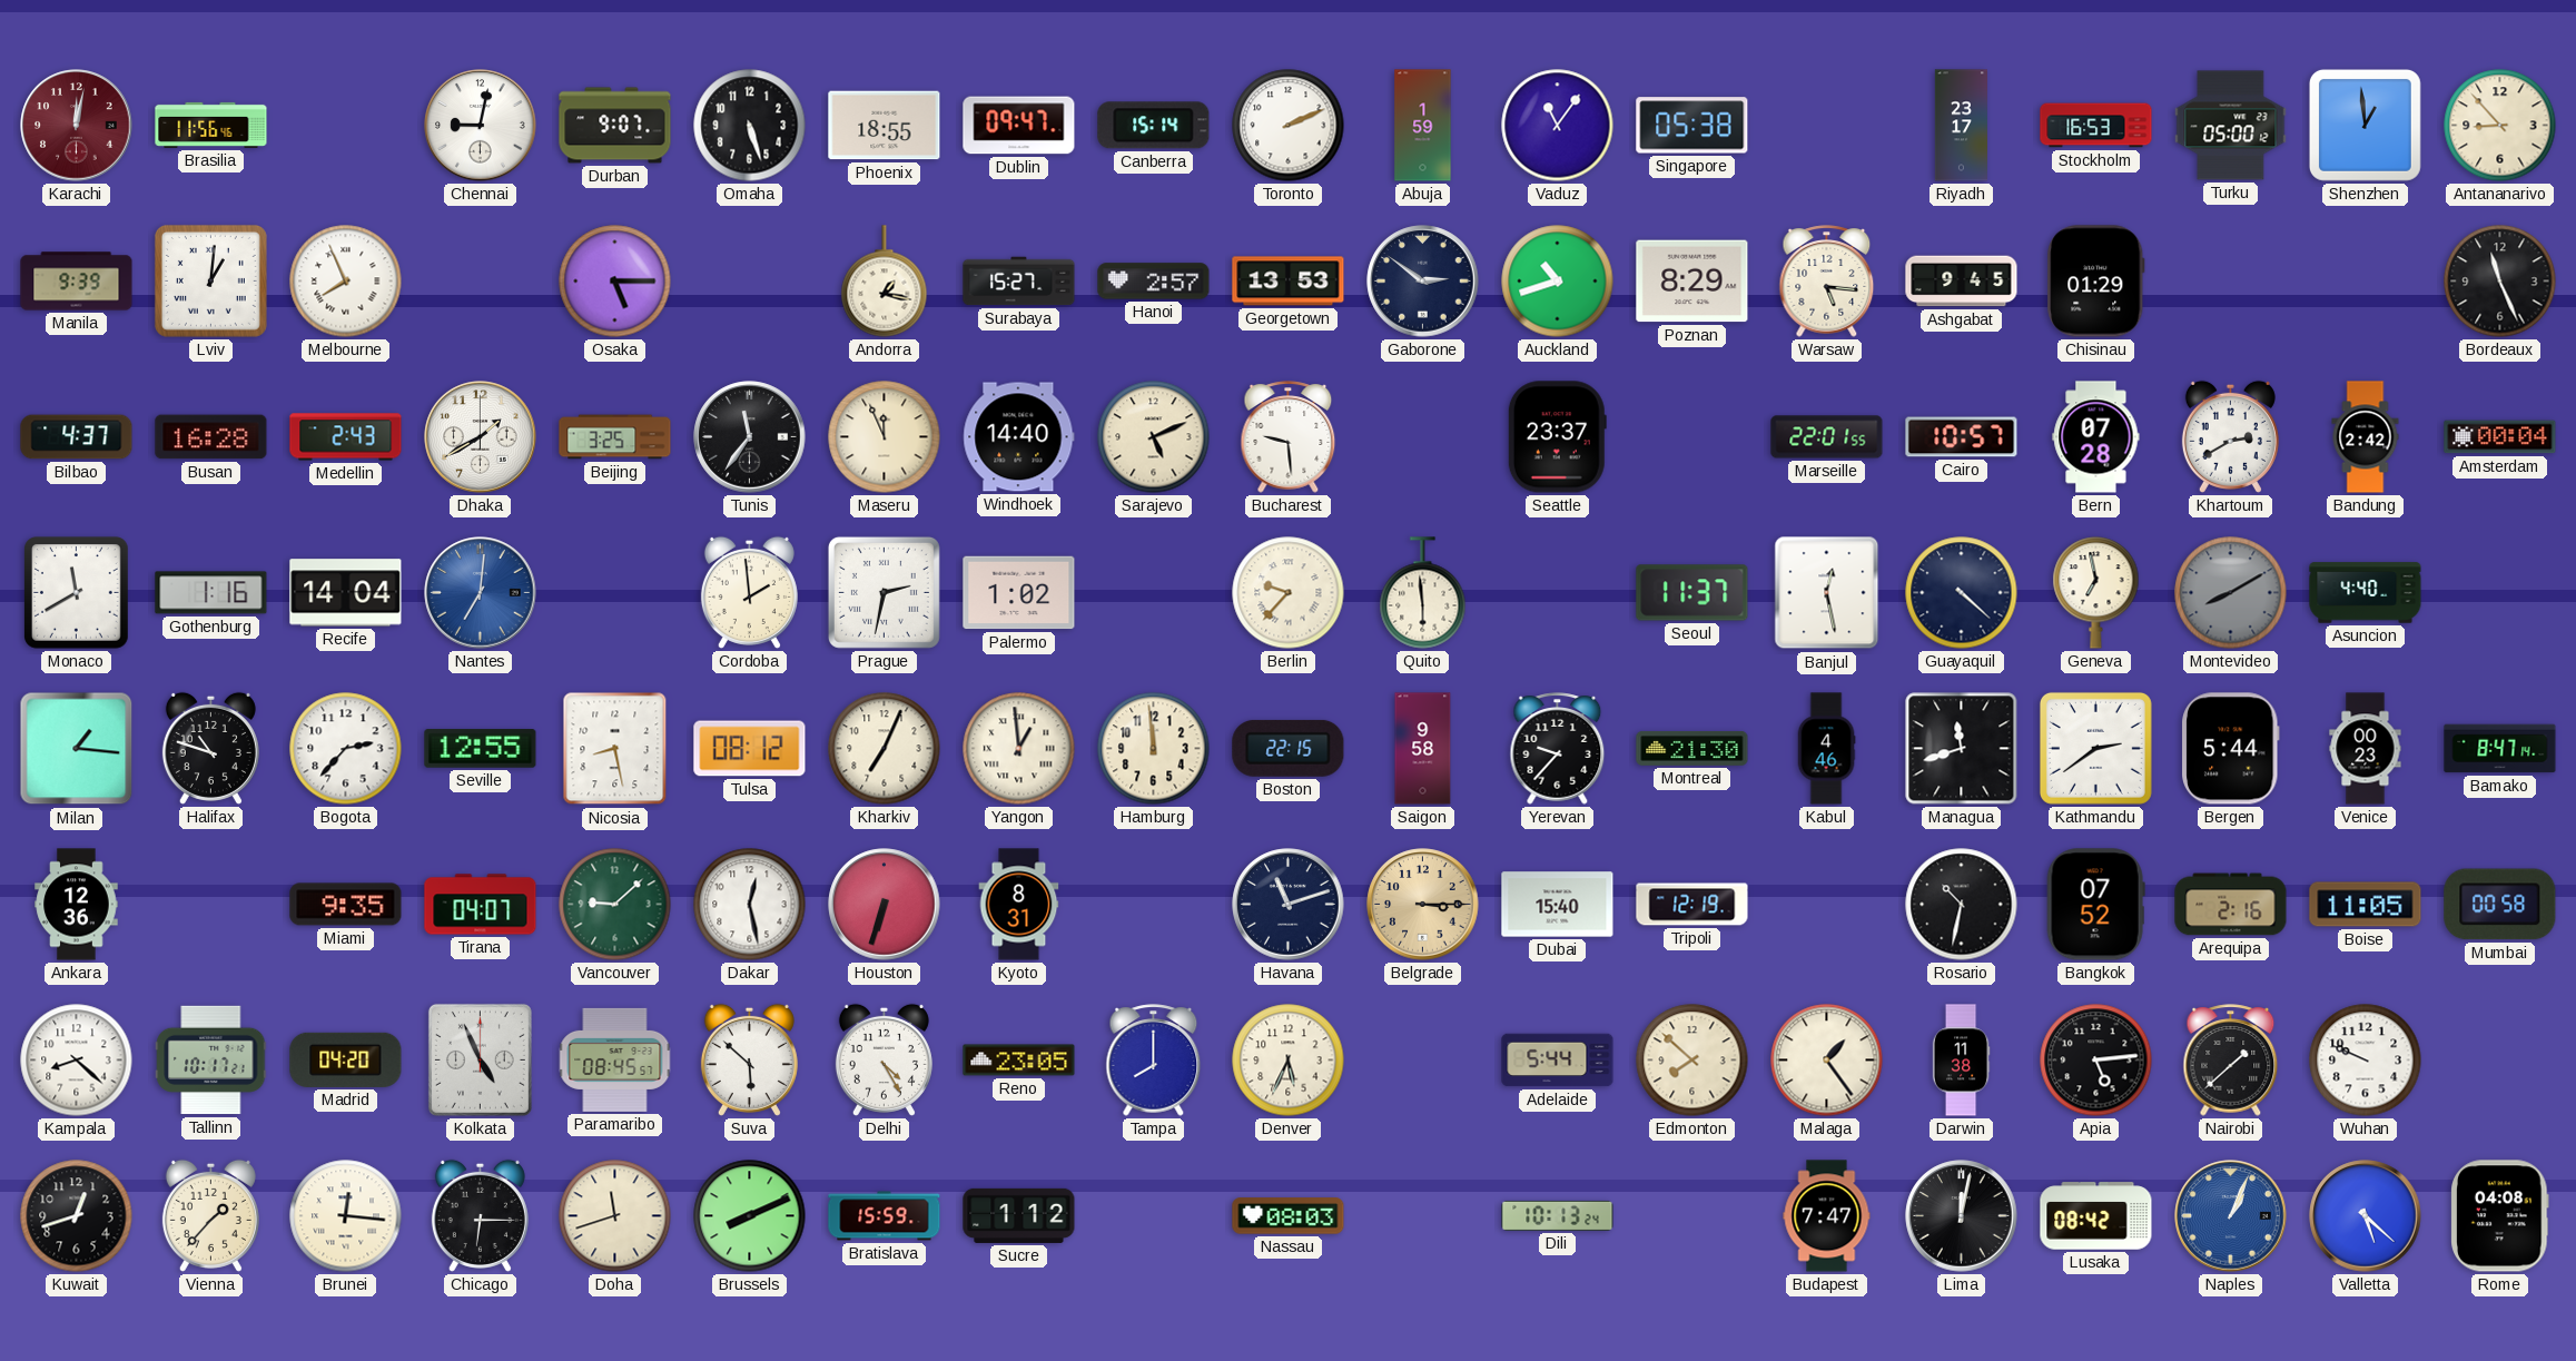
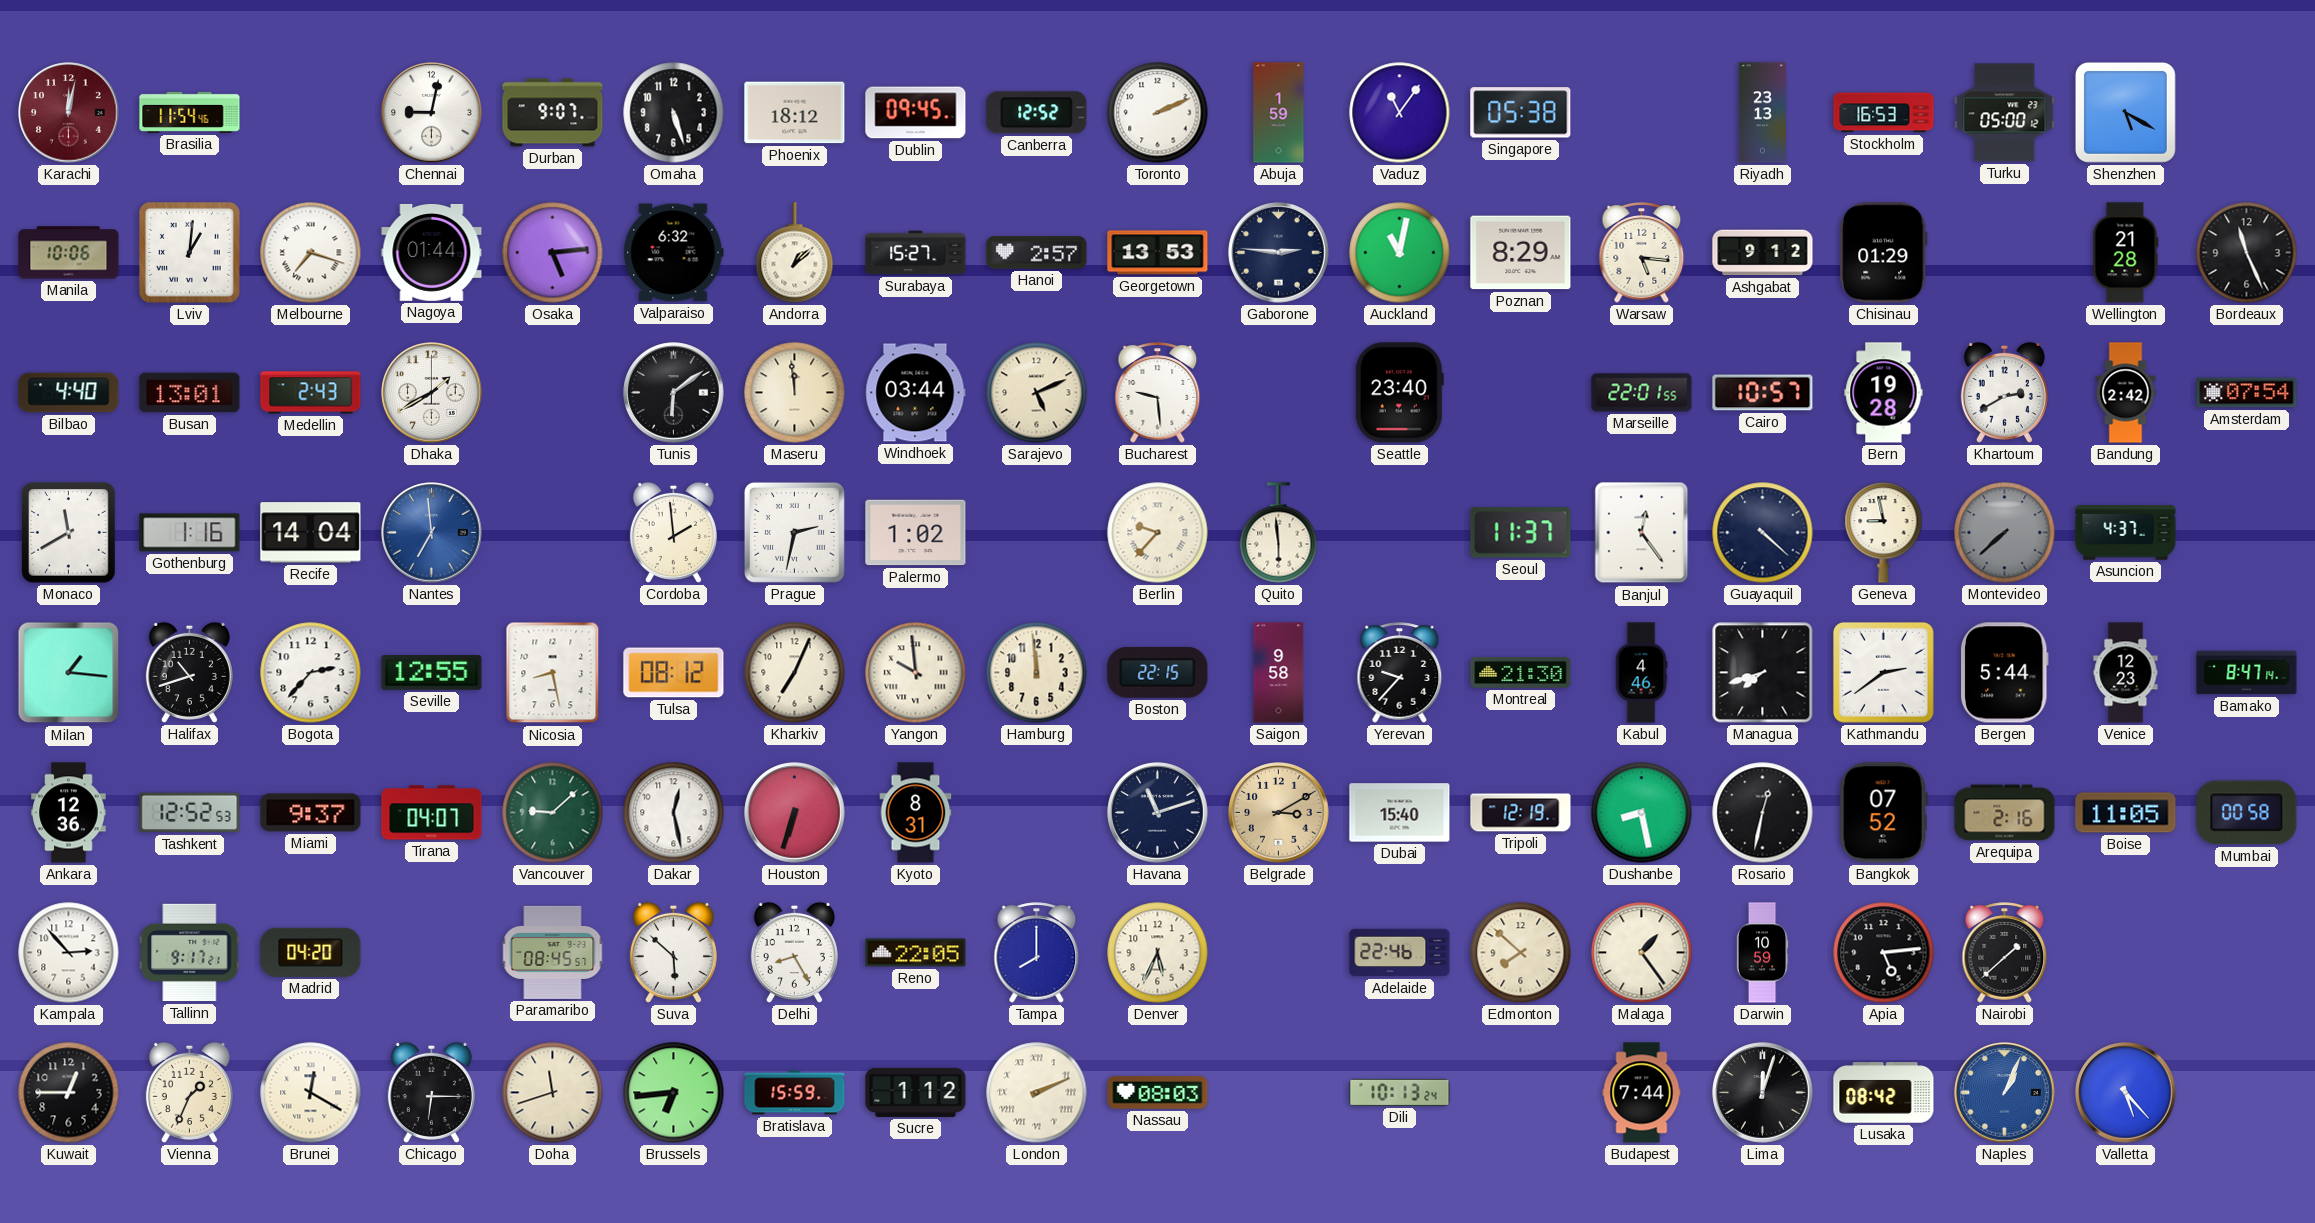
Brasilia: 11:56 -> 11:54 (190, 112)
Phoenix: 18:55 -> 18:12 (795, 113)
Dublin: 09:47 -> 09:45 (916, 113)
Canberra: 15:14 -> 12:52 (1037, 113)
Riyadh: 23:17 -> 23:13 (1762, 113)
Shenzhen: 12:59 -> 5:20 (2125, 112)
Antananarivo: 8:53 -> none (2500, 126)
Manila: 9:39 -> 10:06 (69, 253)
Melbourne: 7:56 -> 7:18 (311, 253)
Nagoya: none -> 01:44 (432, 252)
Osaka: 5:15 -> 5:14 (553, 253)
Valparaiso: none -> 6:32 (674, 253)
Andorra: 1:17 -> 1:08 (795, 253)
Gaborone: 2:51 -> 2:46 (1279, 253)
Auckland: 10:42 -> 11:02 (1400, 253)
Ashgabat: 9:45 -> 9:12 (1763, 253)
Wellington: none -> 21:28 (2126, 253)
Bilbao: 4:37 -> 4:40 (69, 393)
Busan: 16:28 -> 13:01 (190, 393)
Beijing: 3:25 -> none (615, 437)
Tunis: 11:36 -> 6:09 (674, 393)
Maseru: 11:56 -> 11:59 (795, 393)
Windhoek: 14:40 -> 03:44 (916, 393)
Seattle: 23:37 -> 23:40 (1399, 393)
Bern: 07:28 -> 19:28 (1884, 393)
Amsterdam: 00:04 -> 07:54 (2247, 393)
Nantes: 7:01 -> 6:59 (432, 533)
Banjul: 12:28 -> 12:24 (1642, 533)
Geneva: 6:58 -> 8:58 (1884, 533)
Montevideo: 8:10 -> 7:38 (2005, 533)
Asuncion: 4:40 -> 4:37 (2126, 533)
Halifax: 10:48 -> 10:42 (189, 672)
Yangon: 12:59 -> 9:59 (916, 673)
Managua: 11:42 -> 7:42 (1763, 673)
Venice: 00:23 -> 12:23 (2126, 673)
Tashkent: none -> 12:52 (190, 813)
Miami: 9:35 -> 9:37 (311, 813)
Belgrade: 3:15 -> 3:10 (1279, 813)
Dushanbe: none -> 8:28 (1642, 813)
Rosario: 10:32 -> 12:32 (1763, 813)
Kampala: 8:22 -> 2:53 (69, 953)
Tallinn: 10:17 -> 9:17 (190, 953)
Kolkata: 4:56 -> none (480, 1059)
Delhi: 4:25 -> 8:25 (794, 952)
Reno: 23:05 -> 22:05 (916, 953)
Adelaide: 5:44 -> 22:46 (1400, 953)
Darwin: 11:38 -> 10:59 (1762, 953)
Wuhan: 9:49 -> none (2366, 1061)
Kuwait: 12:42 -> 12:45 (69, 1093)
Vienna: 1:37 -> 1:34 (189, 1092)
Brunei: 12:16 -> 12:20 (311, 1093)
Brussels: 8:11 -> 6:44 (674, 1093)
London: none -> 2:11 (1037, 1093)
Budapest: 7:47 -> 7:44 (1642, 1093)
Lima: 12:02 -> 12:03 (1763, 1093)
Valletta: 5:22 -> 5:23 (2126, 1093)
Rome: 04:08 -> none (2500, 1216)
